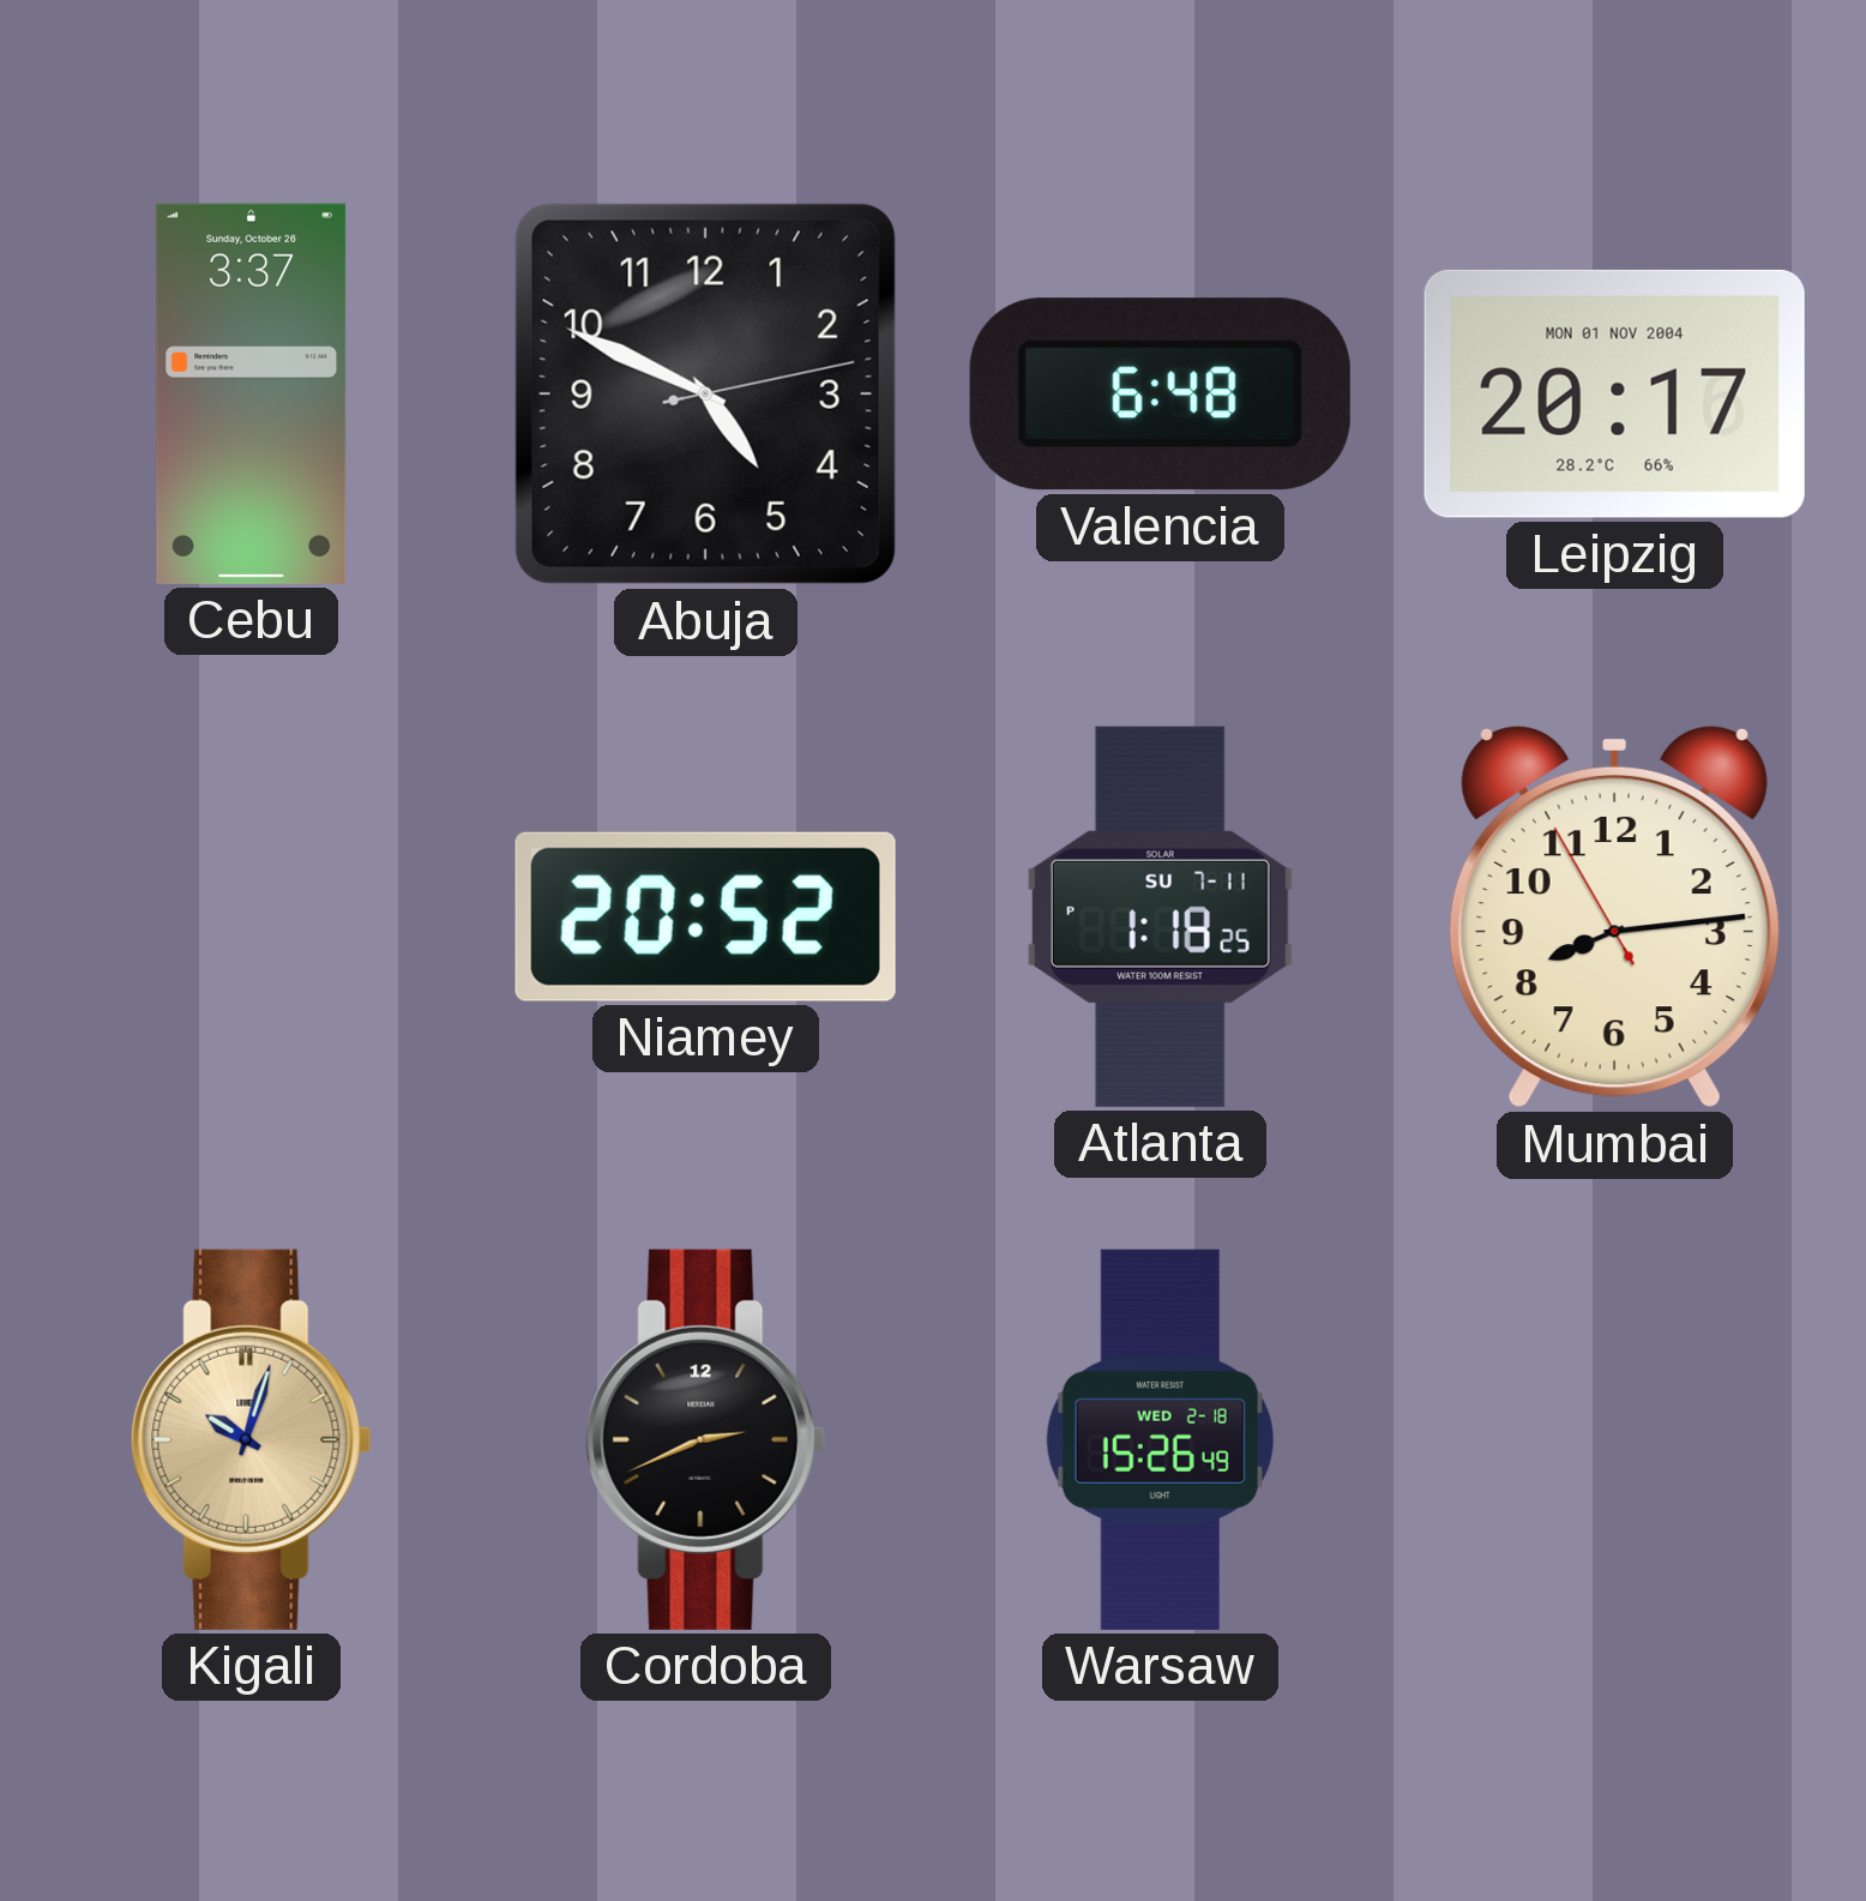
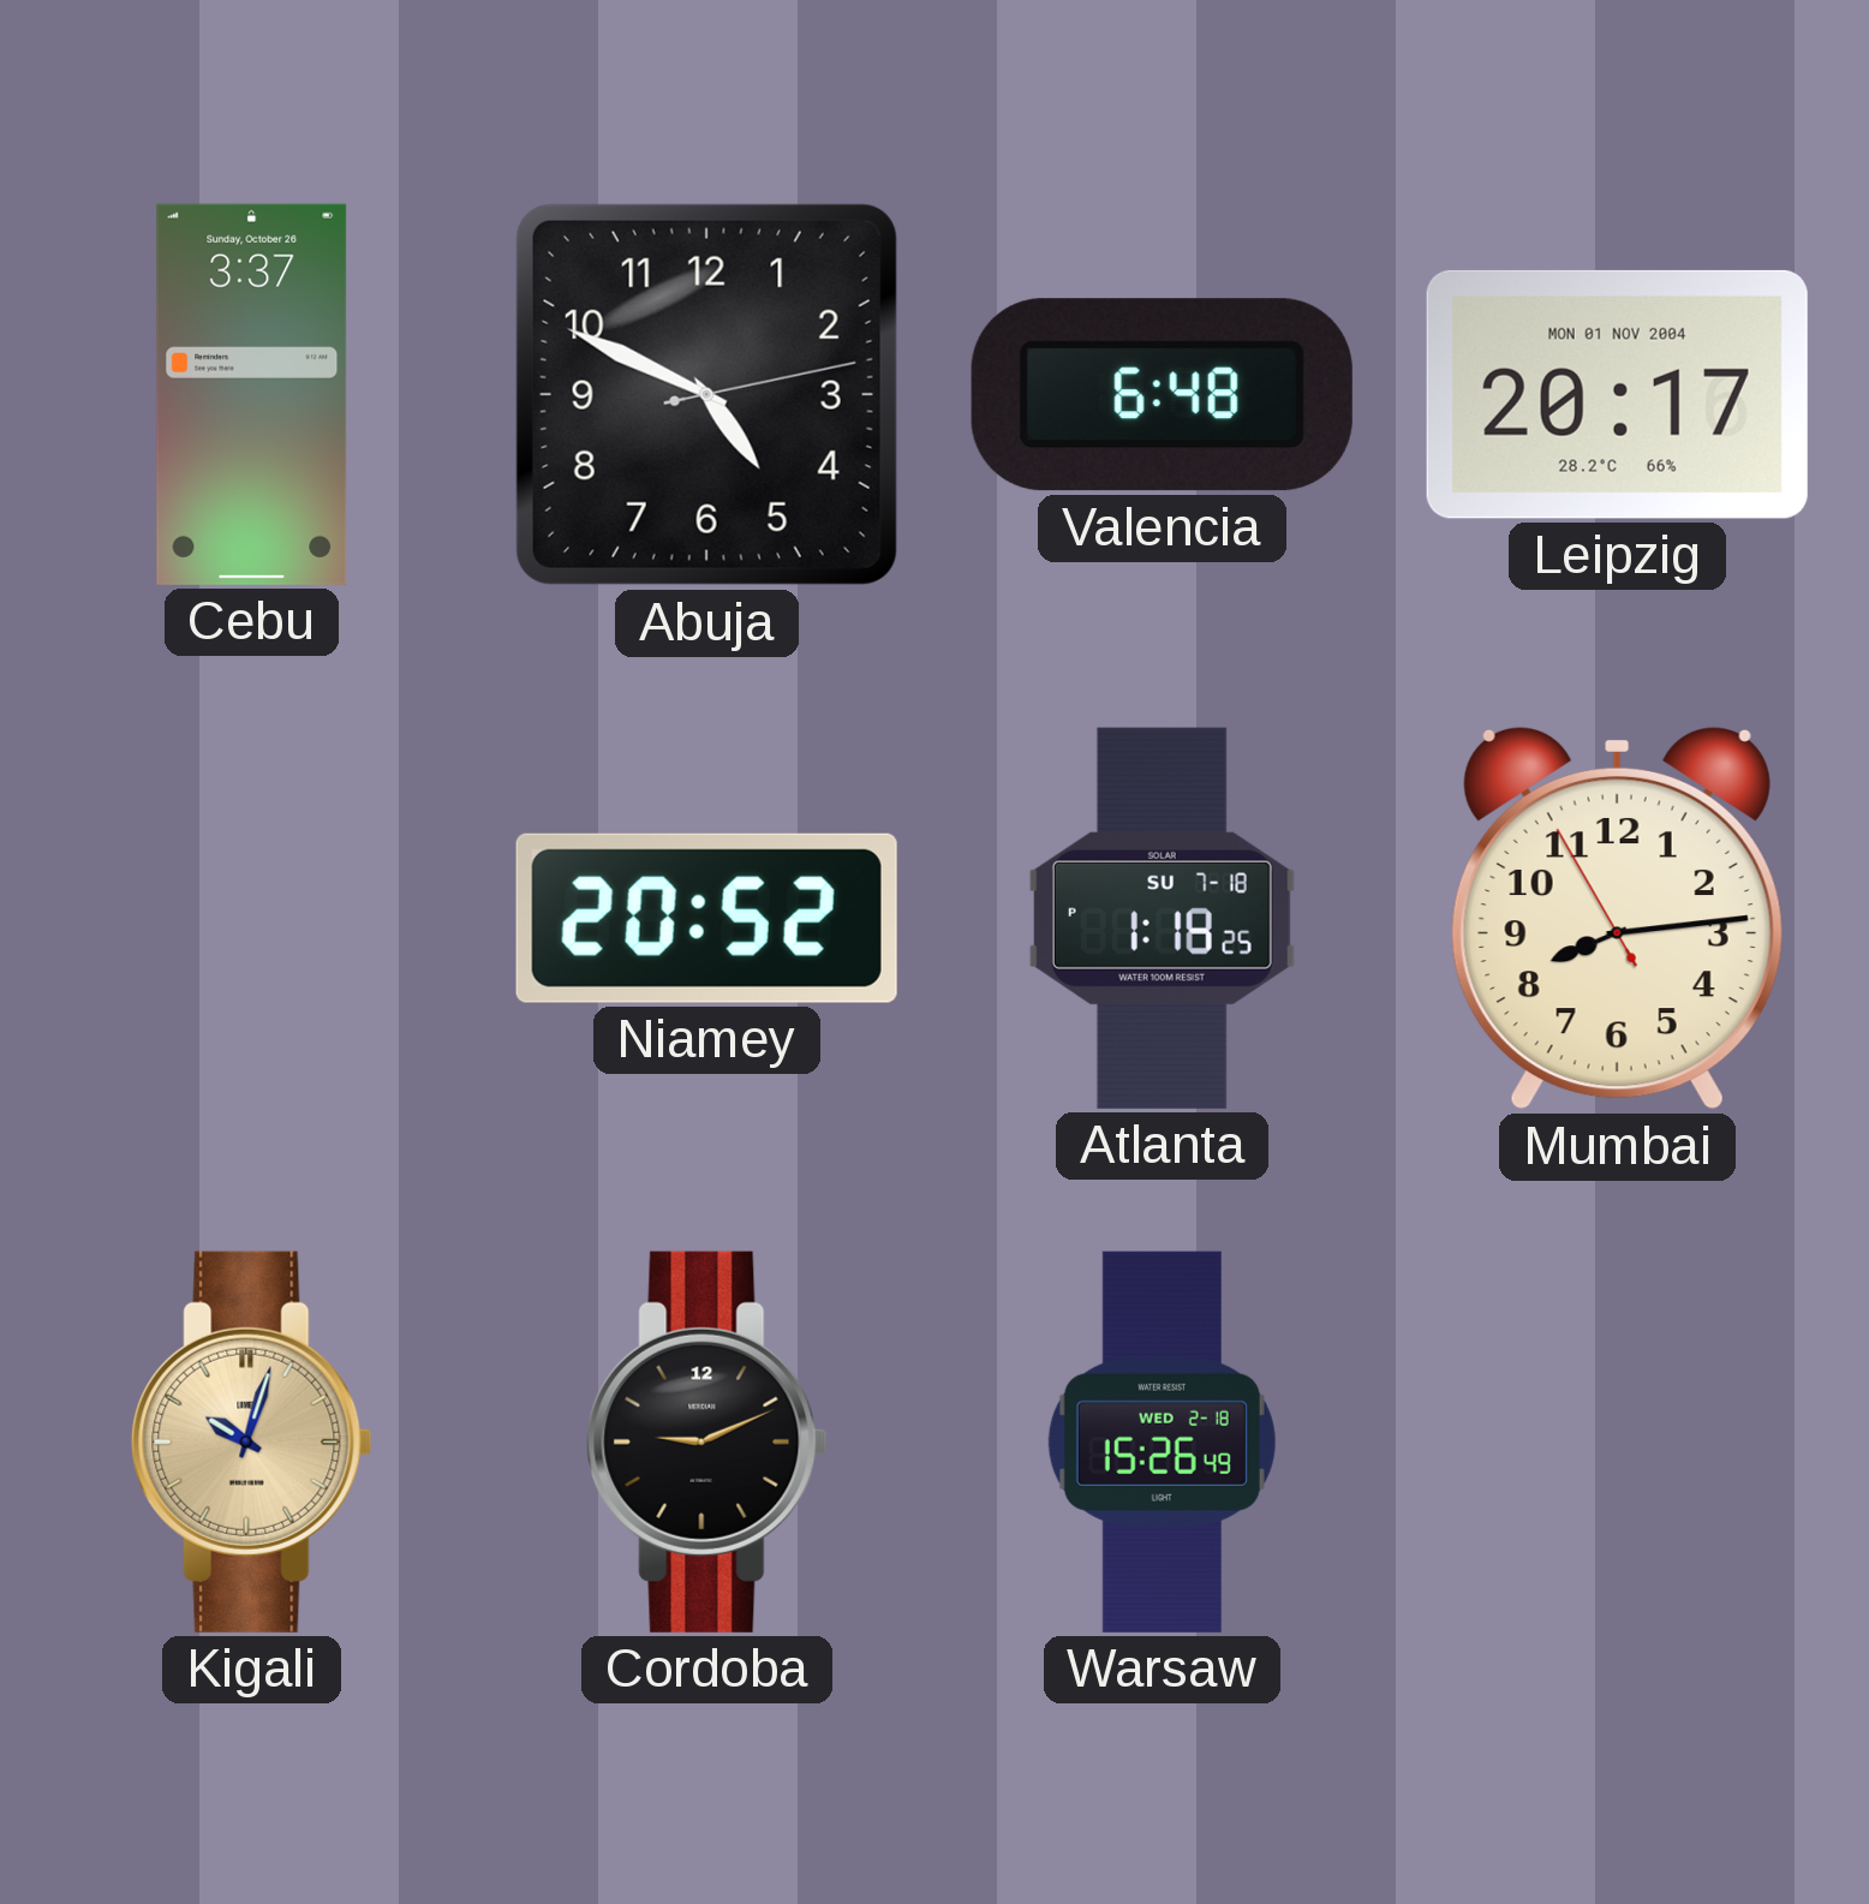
Atlanta date: SU 7-11 -> SU 7-18 (1162, 918)
Cordoba: 2:41 -> 9:11 (707, 1442)
